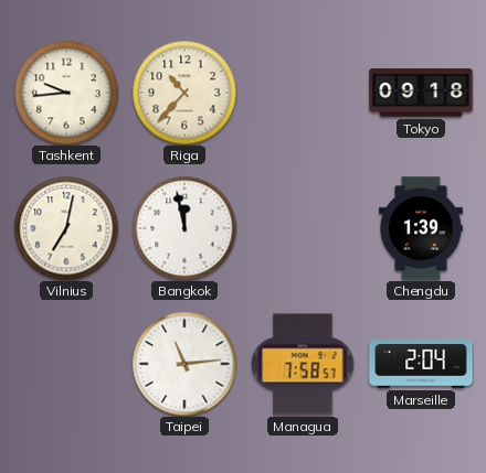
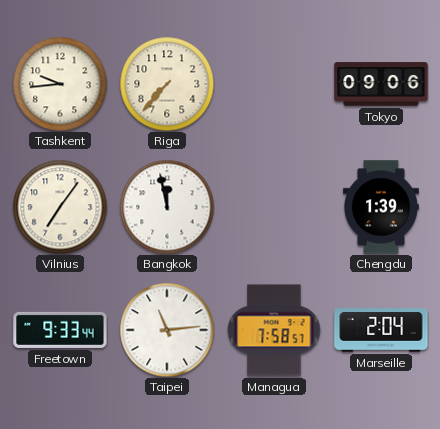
Riga: 10:37 -> 7:37 (167, 84)
Tokyo: 09:18 -> 09:06 (381, 84)
Vilnius: 7:02 -> 7:06 (60, 207)
Freetown: none -> 9:33 (60, 330)
